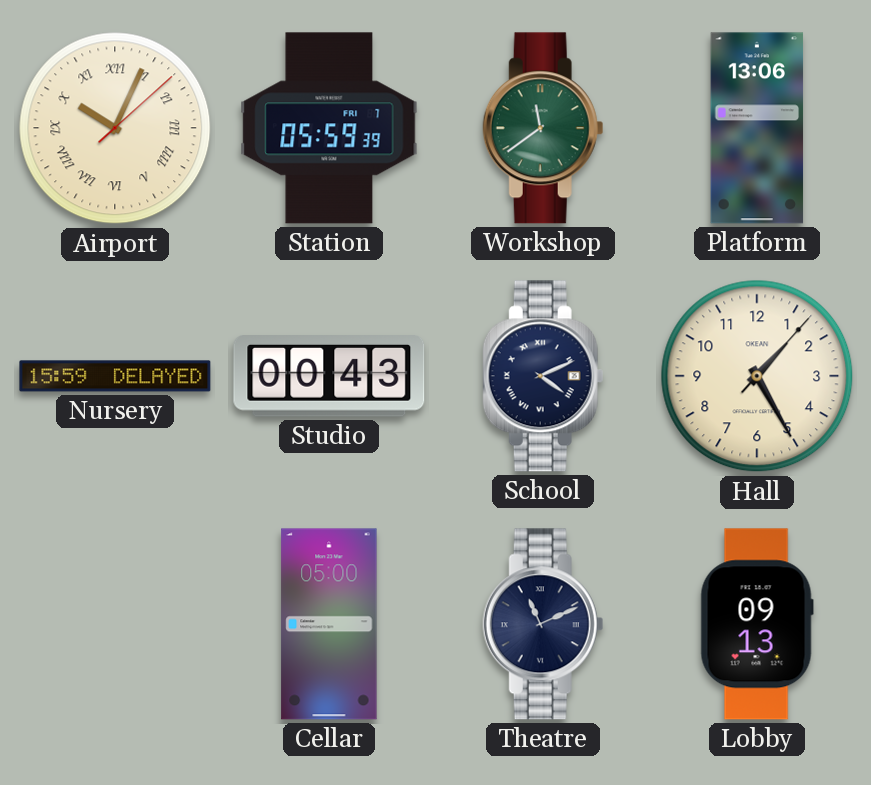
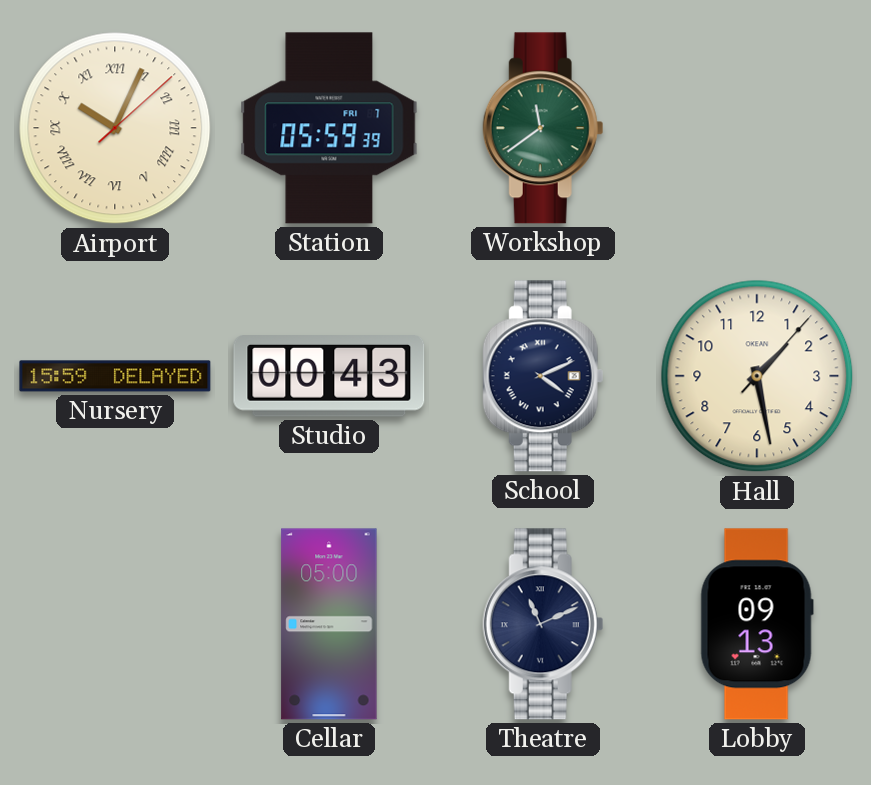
Platform: 13:06 -> none (757, 128)
Hall: 1:25 -> 1:28 (757, 376)
